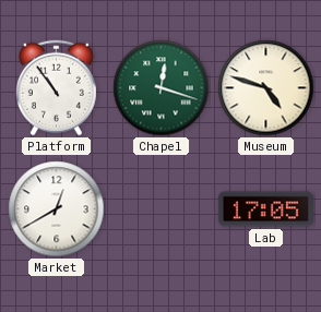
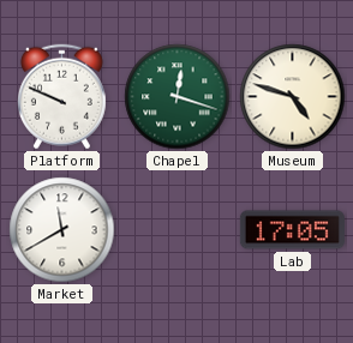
Platform: 10:54 -> 9:49 (61, 97)
Market: 12:40 -> 11:40 (62, 230)
